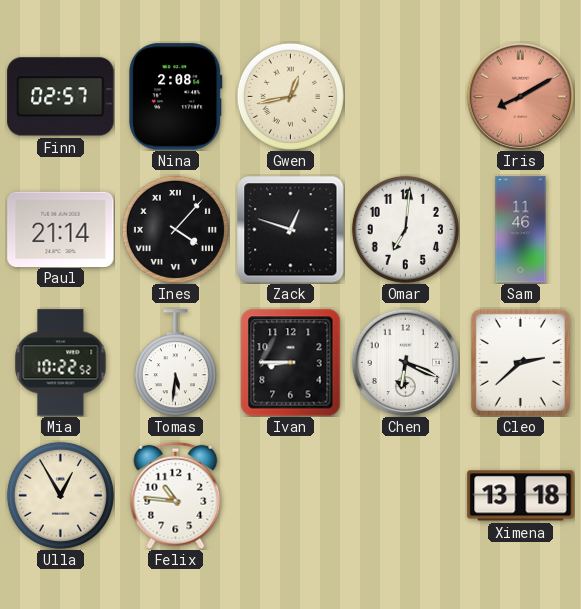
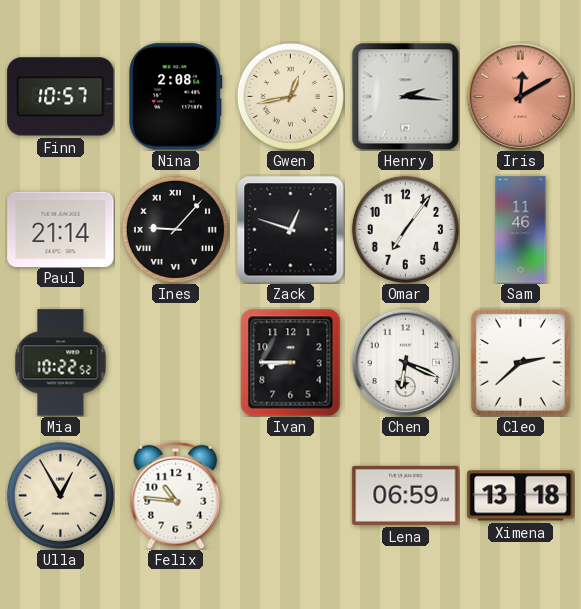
Finn: 02:57 -> 10:57 (61, 97)
Henry: none -> 2:16 (405, 96)
Iris: 8:10 -> 12:10 (520, 96)
Ines: 4:07 -> 9:07 (175, 229)
Omar: 7:01 -> 7:06 (405, 229)
Tomas: 5:31 -> none (175, 363)
Lena: none -> 06:59 (406, 495)
